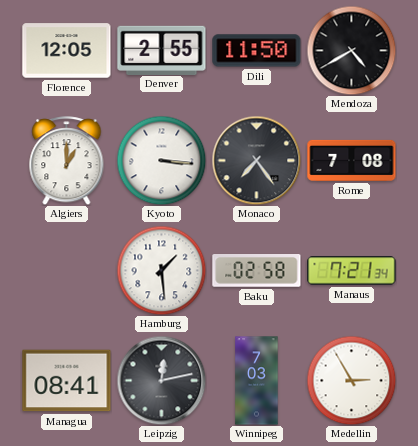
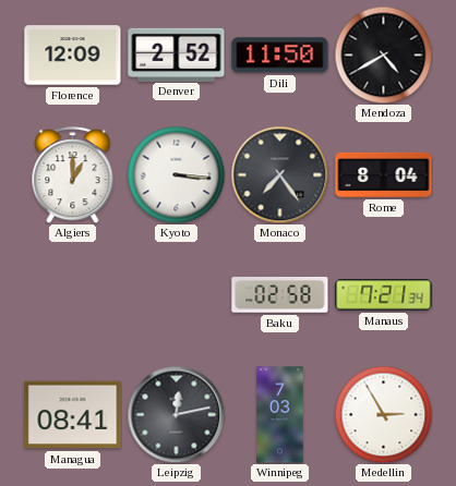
Florence: 12:05 -> 12:09 (73, 56)
Denver: 2:55 -> 2:52 (177, 54)
Rome: 7:08 -> 8:04 (384, 174)
Hamburg: 1:29 -> none (161, 270)
